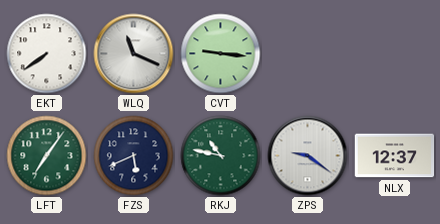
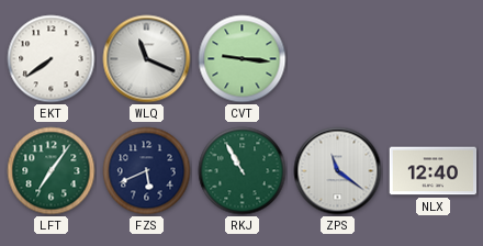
RKJ: 10:47 -> 10:55 (243, 171)
ZPS: 9:21 -> 11:21 (338, 171)
NLX: 12:37 -> 12:40 (434, 171)
